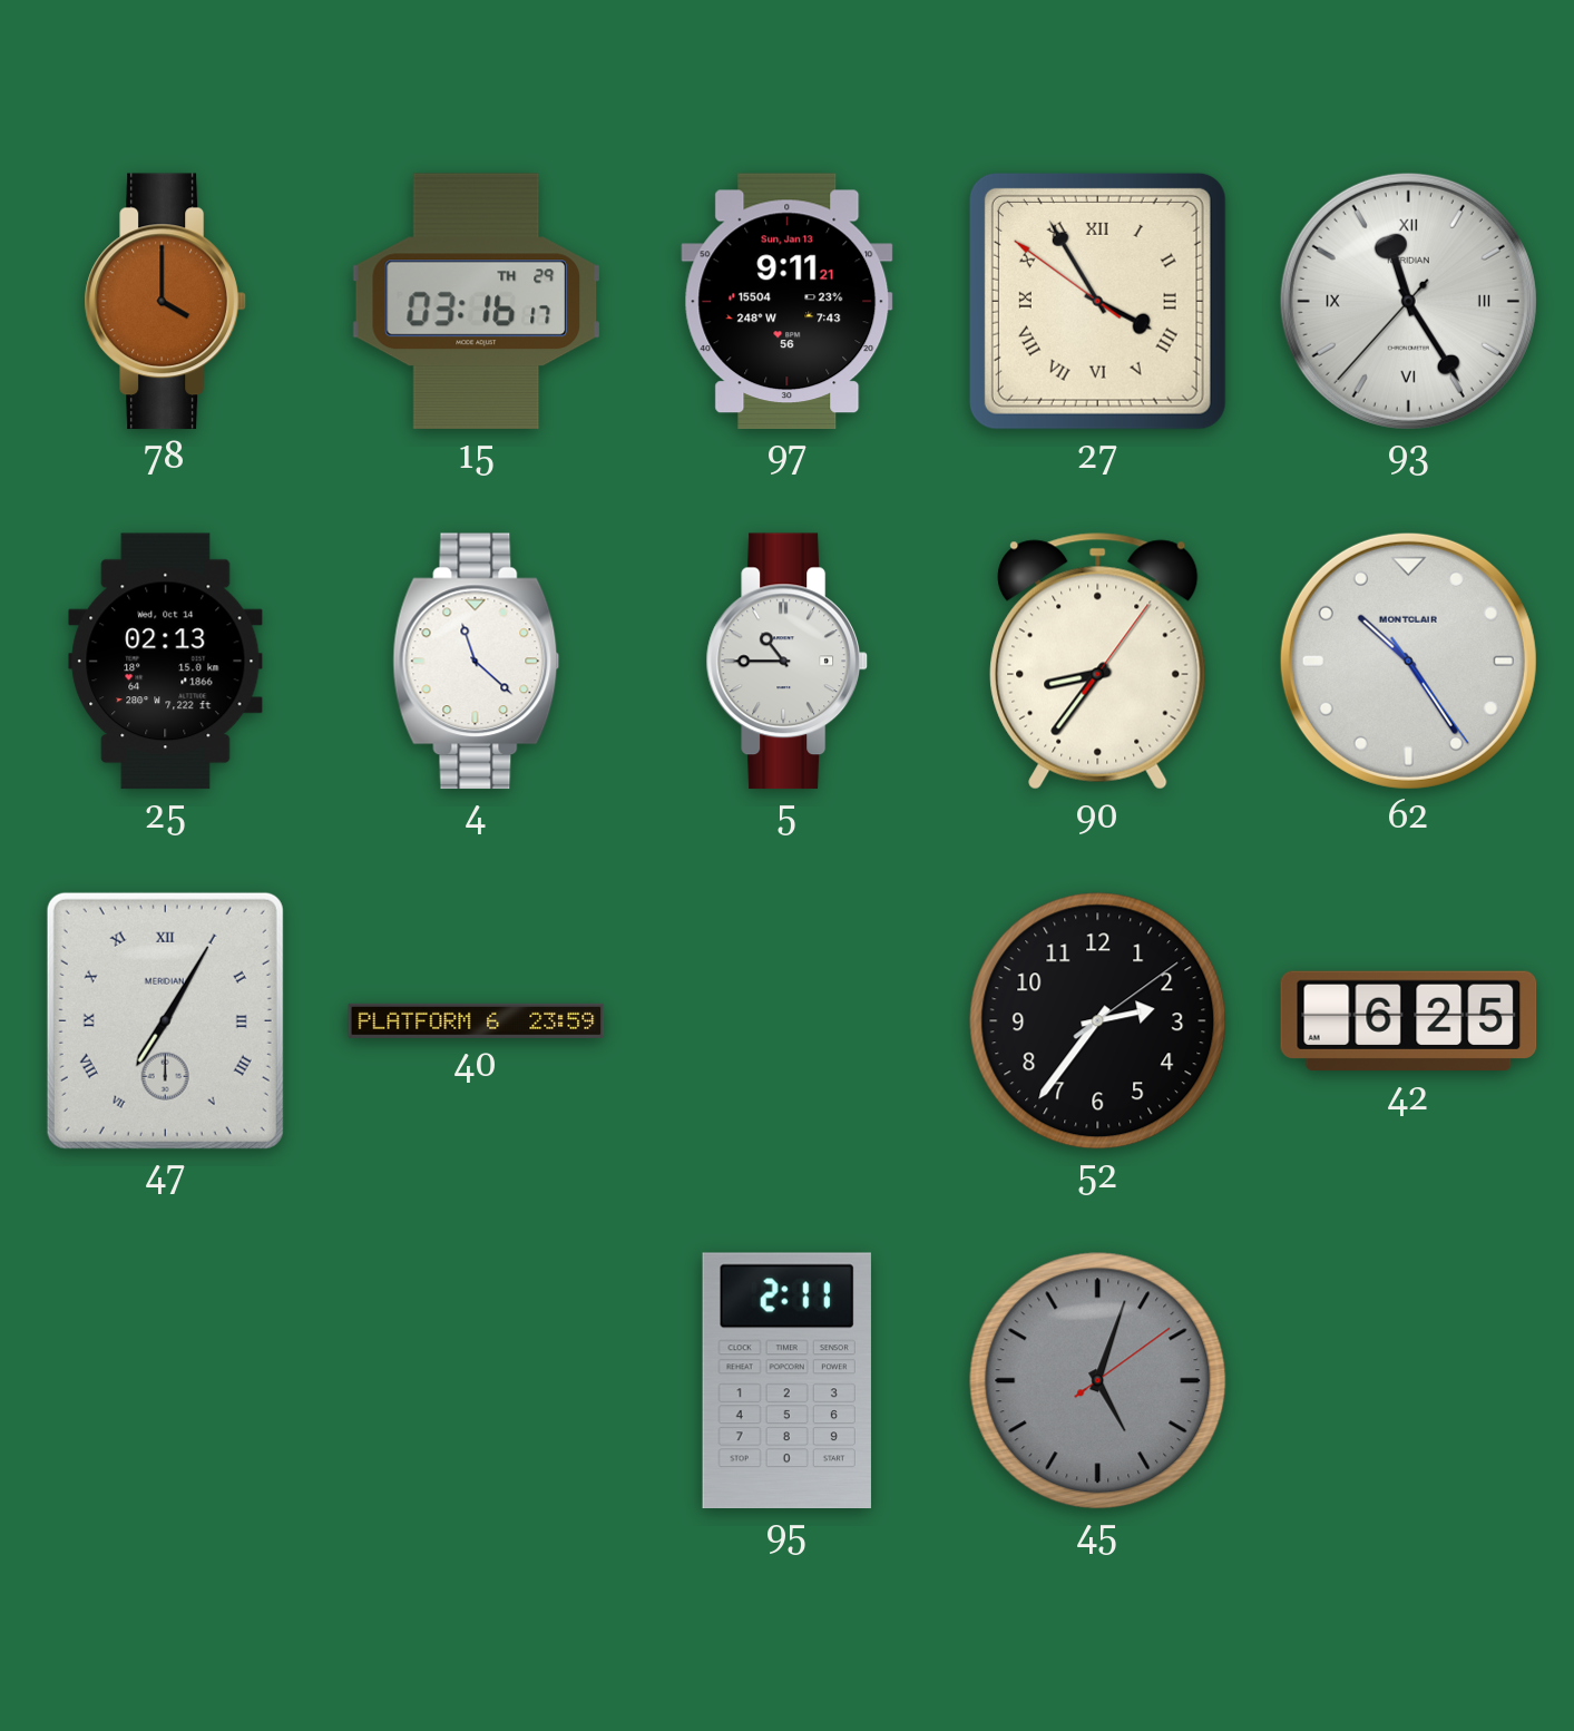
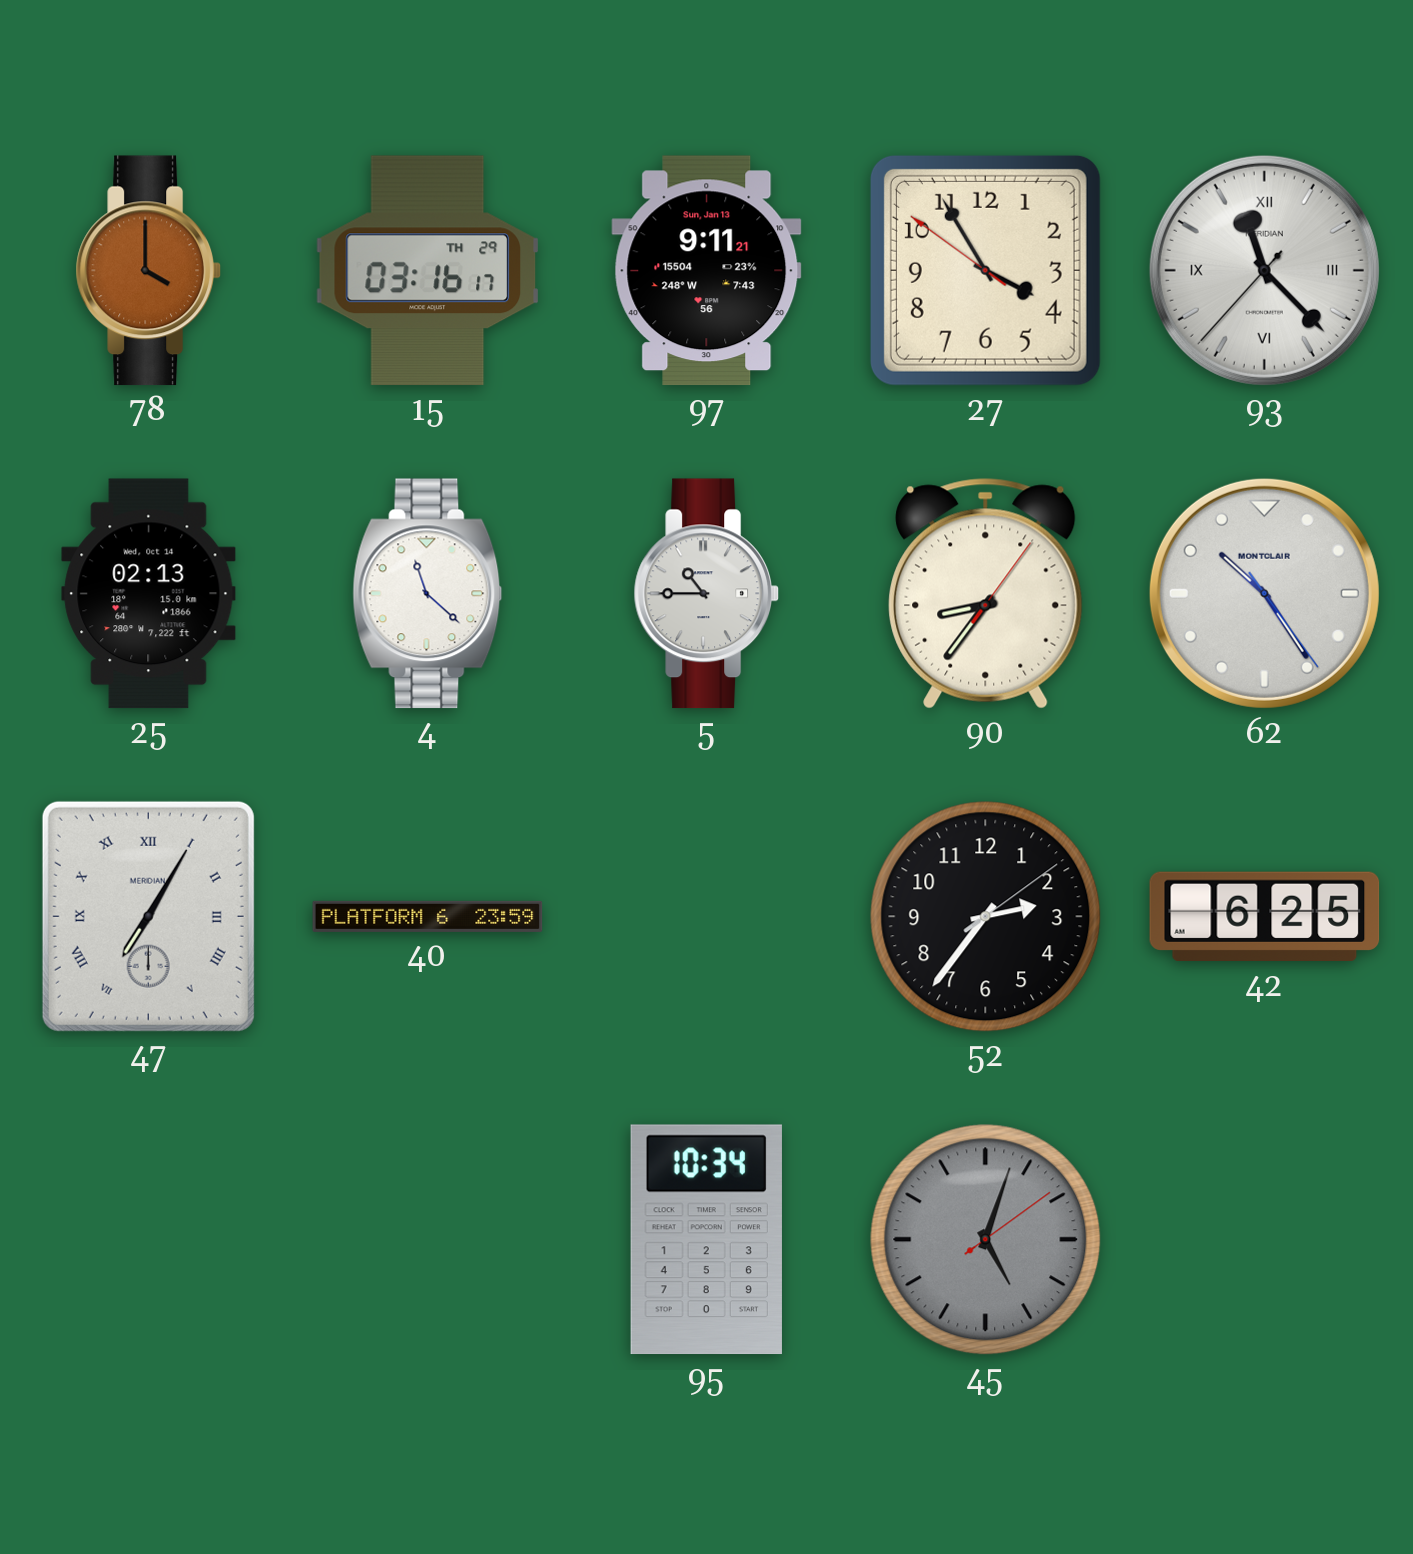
27 numerals: Roman -> Arabic (985, 270)
93: 11:24 -> 11:22 (1264, 270)
95: 2:11 -> 10:34 (706, 1240)
